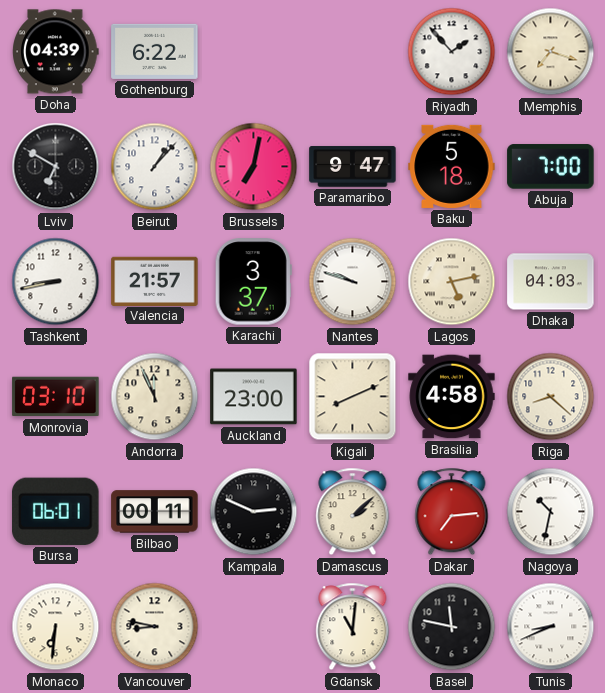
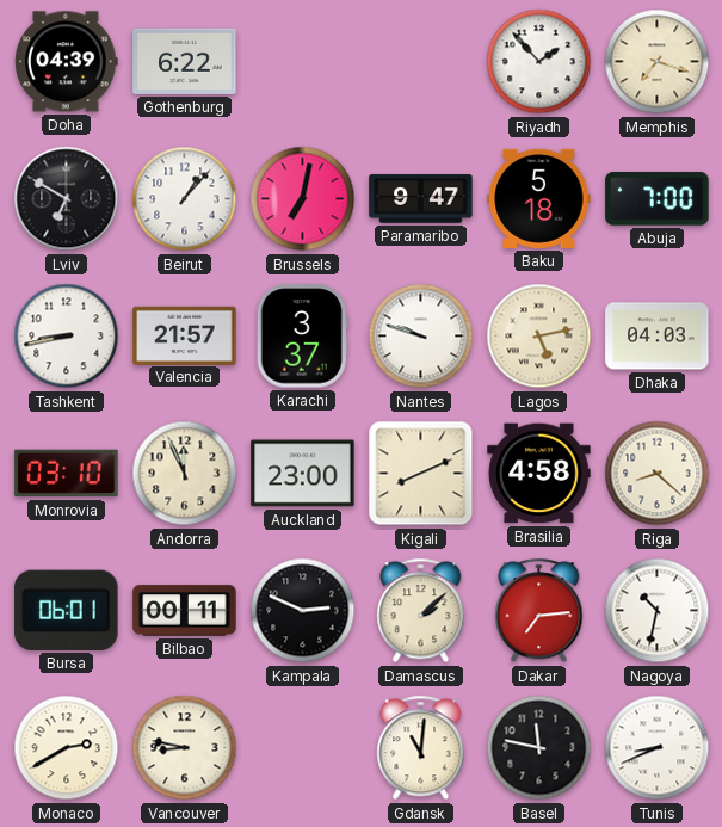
Monaco: 6:31 -> 2:40 (67, 748)
